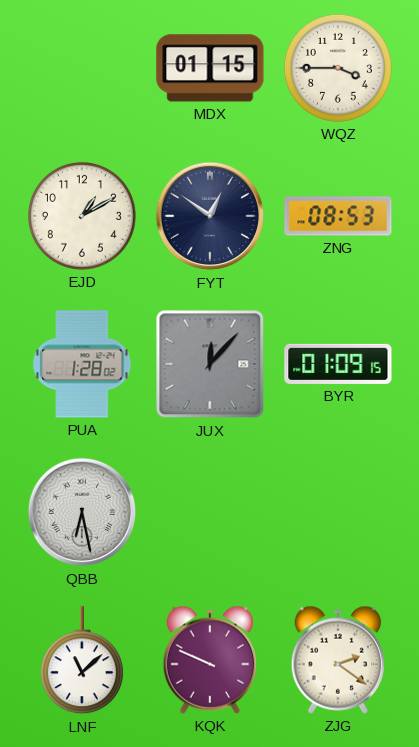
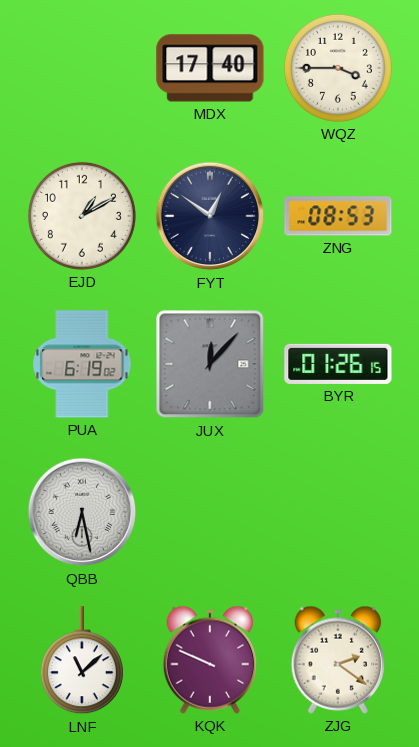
MDX: 01:15 -> 17:40 (210, 68)
PUA: 1:28 -> 6:19 (82, 364)
BYR: 01:09 -> 01:26 (338, 364)
